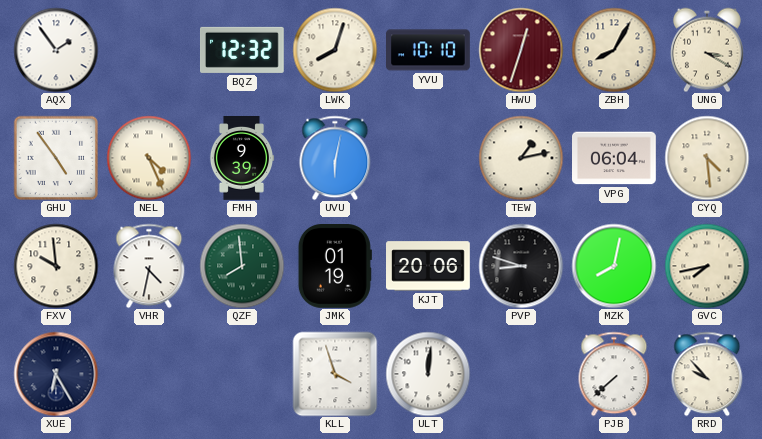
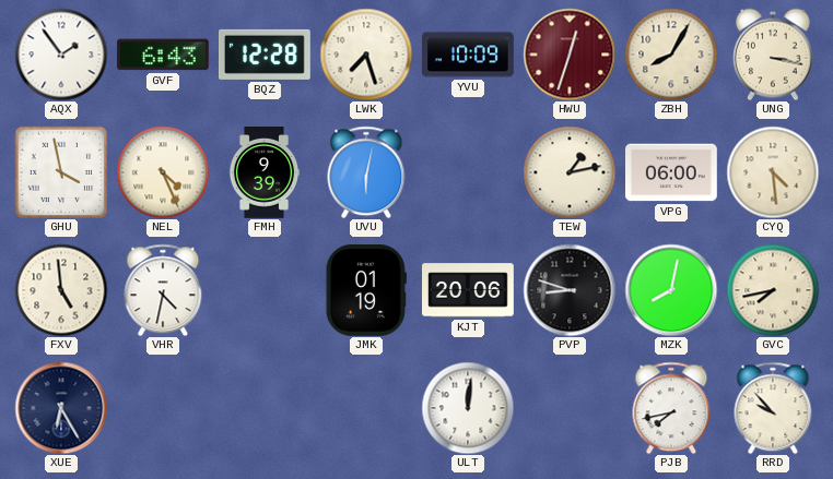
GVF: none -> 6:43 (163, 55)
BQZ: 12:32 -> 12:28 (266, 55)
LWK: 8:03 -> 7:27 (366, 55)
YVU: 10:10 -> 10:09 (469, 55)
UNG: 3:20 -> 3:17 (773, 55)
GHU: 4:54 -> 3:58 (60, 171)
VPG: 06:04 -> 06:00 (672, 172)
FXV: 9:59 -> 4:59 (61, 290)
QZF: 7:59 -> none (242, 266)
KLL: 3:57 -> none (335, 374)
PJB: 7:38 -> 7:43 (671, 408)
